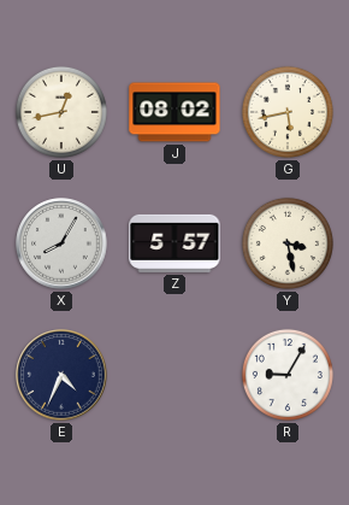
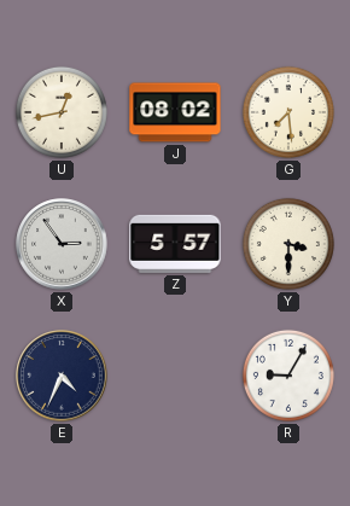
G: 5:43 -> 7:29 (288, 112)
X: 8:05 -> 2:54 (62, 244)
Y: 3:28 -> 3:30 (288, 244)
